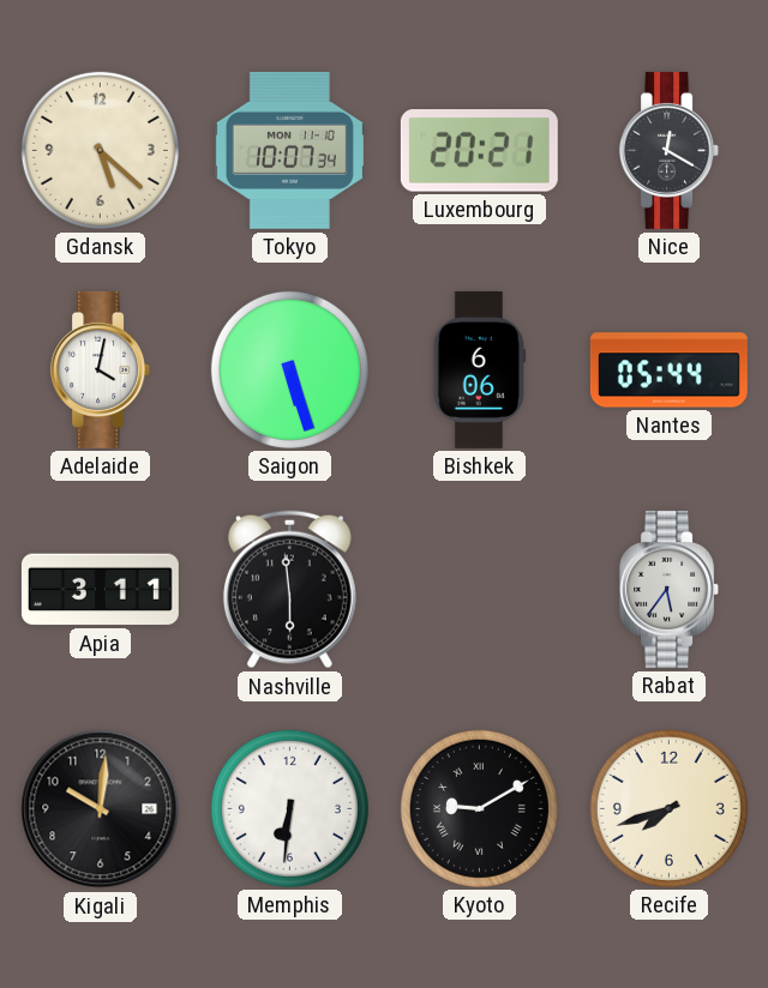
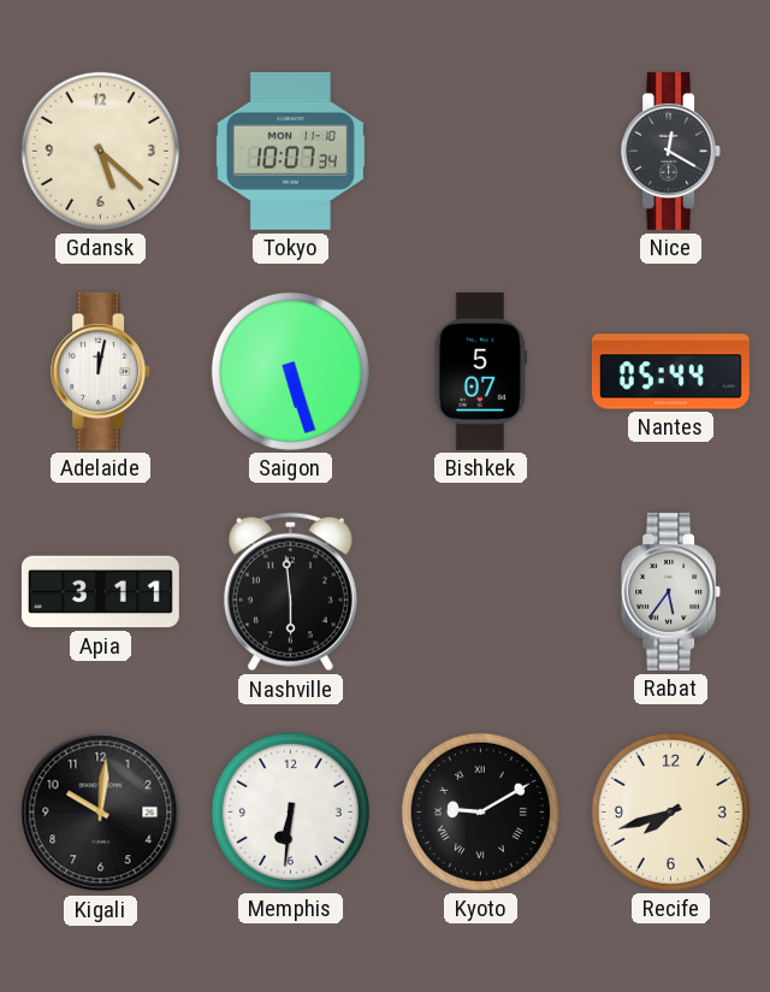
Luxembourg: 20:21 -> none (479, 151)
Adelaide: 4:02 -> 12:02 (101, 371)
Bishkek: 6:06 -> 5:07 (480, 371)
